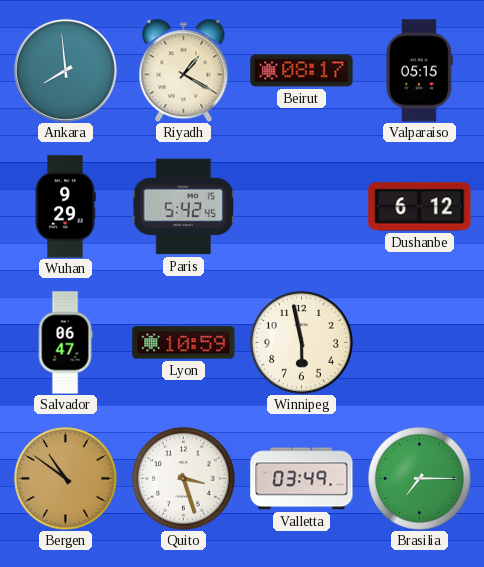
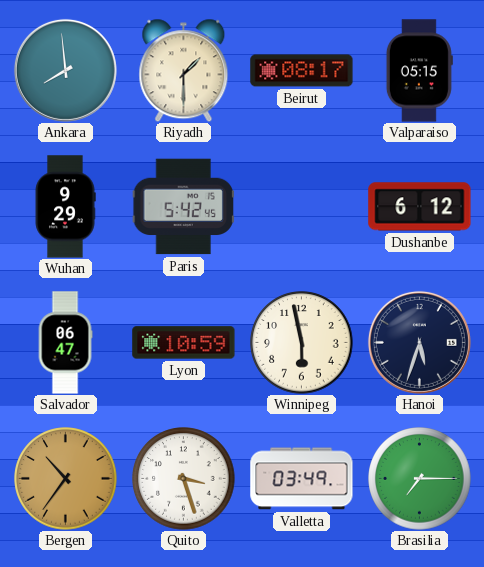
Riyadh: 1:20 -> 1:30 (184, 70)
Hanoi: none -> 5:33 (419, 342)
Bergen: 10:51 -> 10:36 (66, 479)
